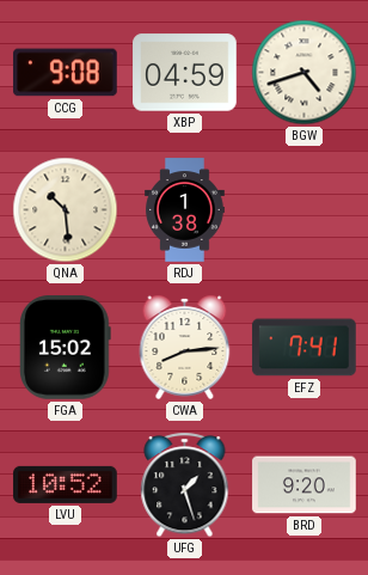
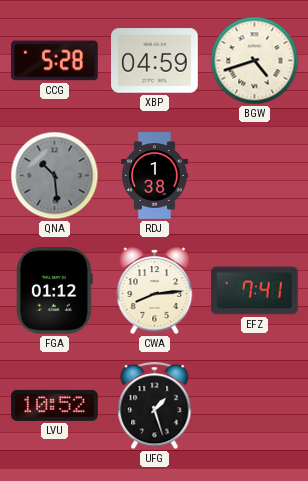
CCG: 9:08 -> 5:28 (55, 61)
QNA dial: cream -> grey (55, 176)
FGA: 15:02 -> 01:12 (54, 291)
BRD: 9:20 -> none (305, 485)
